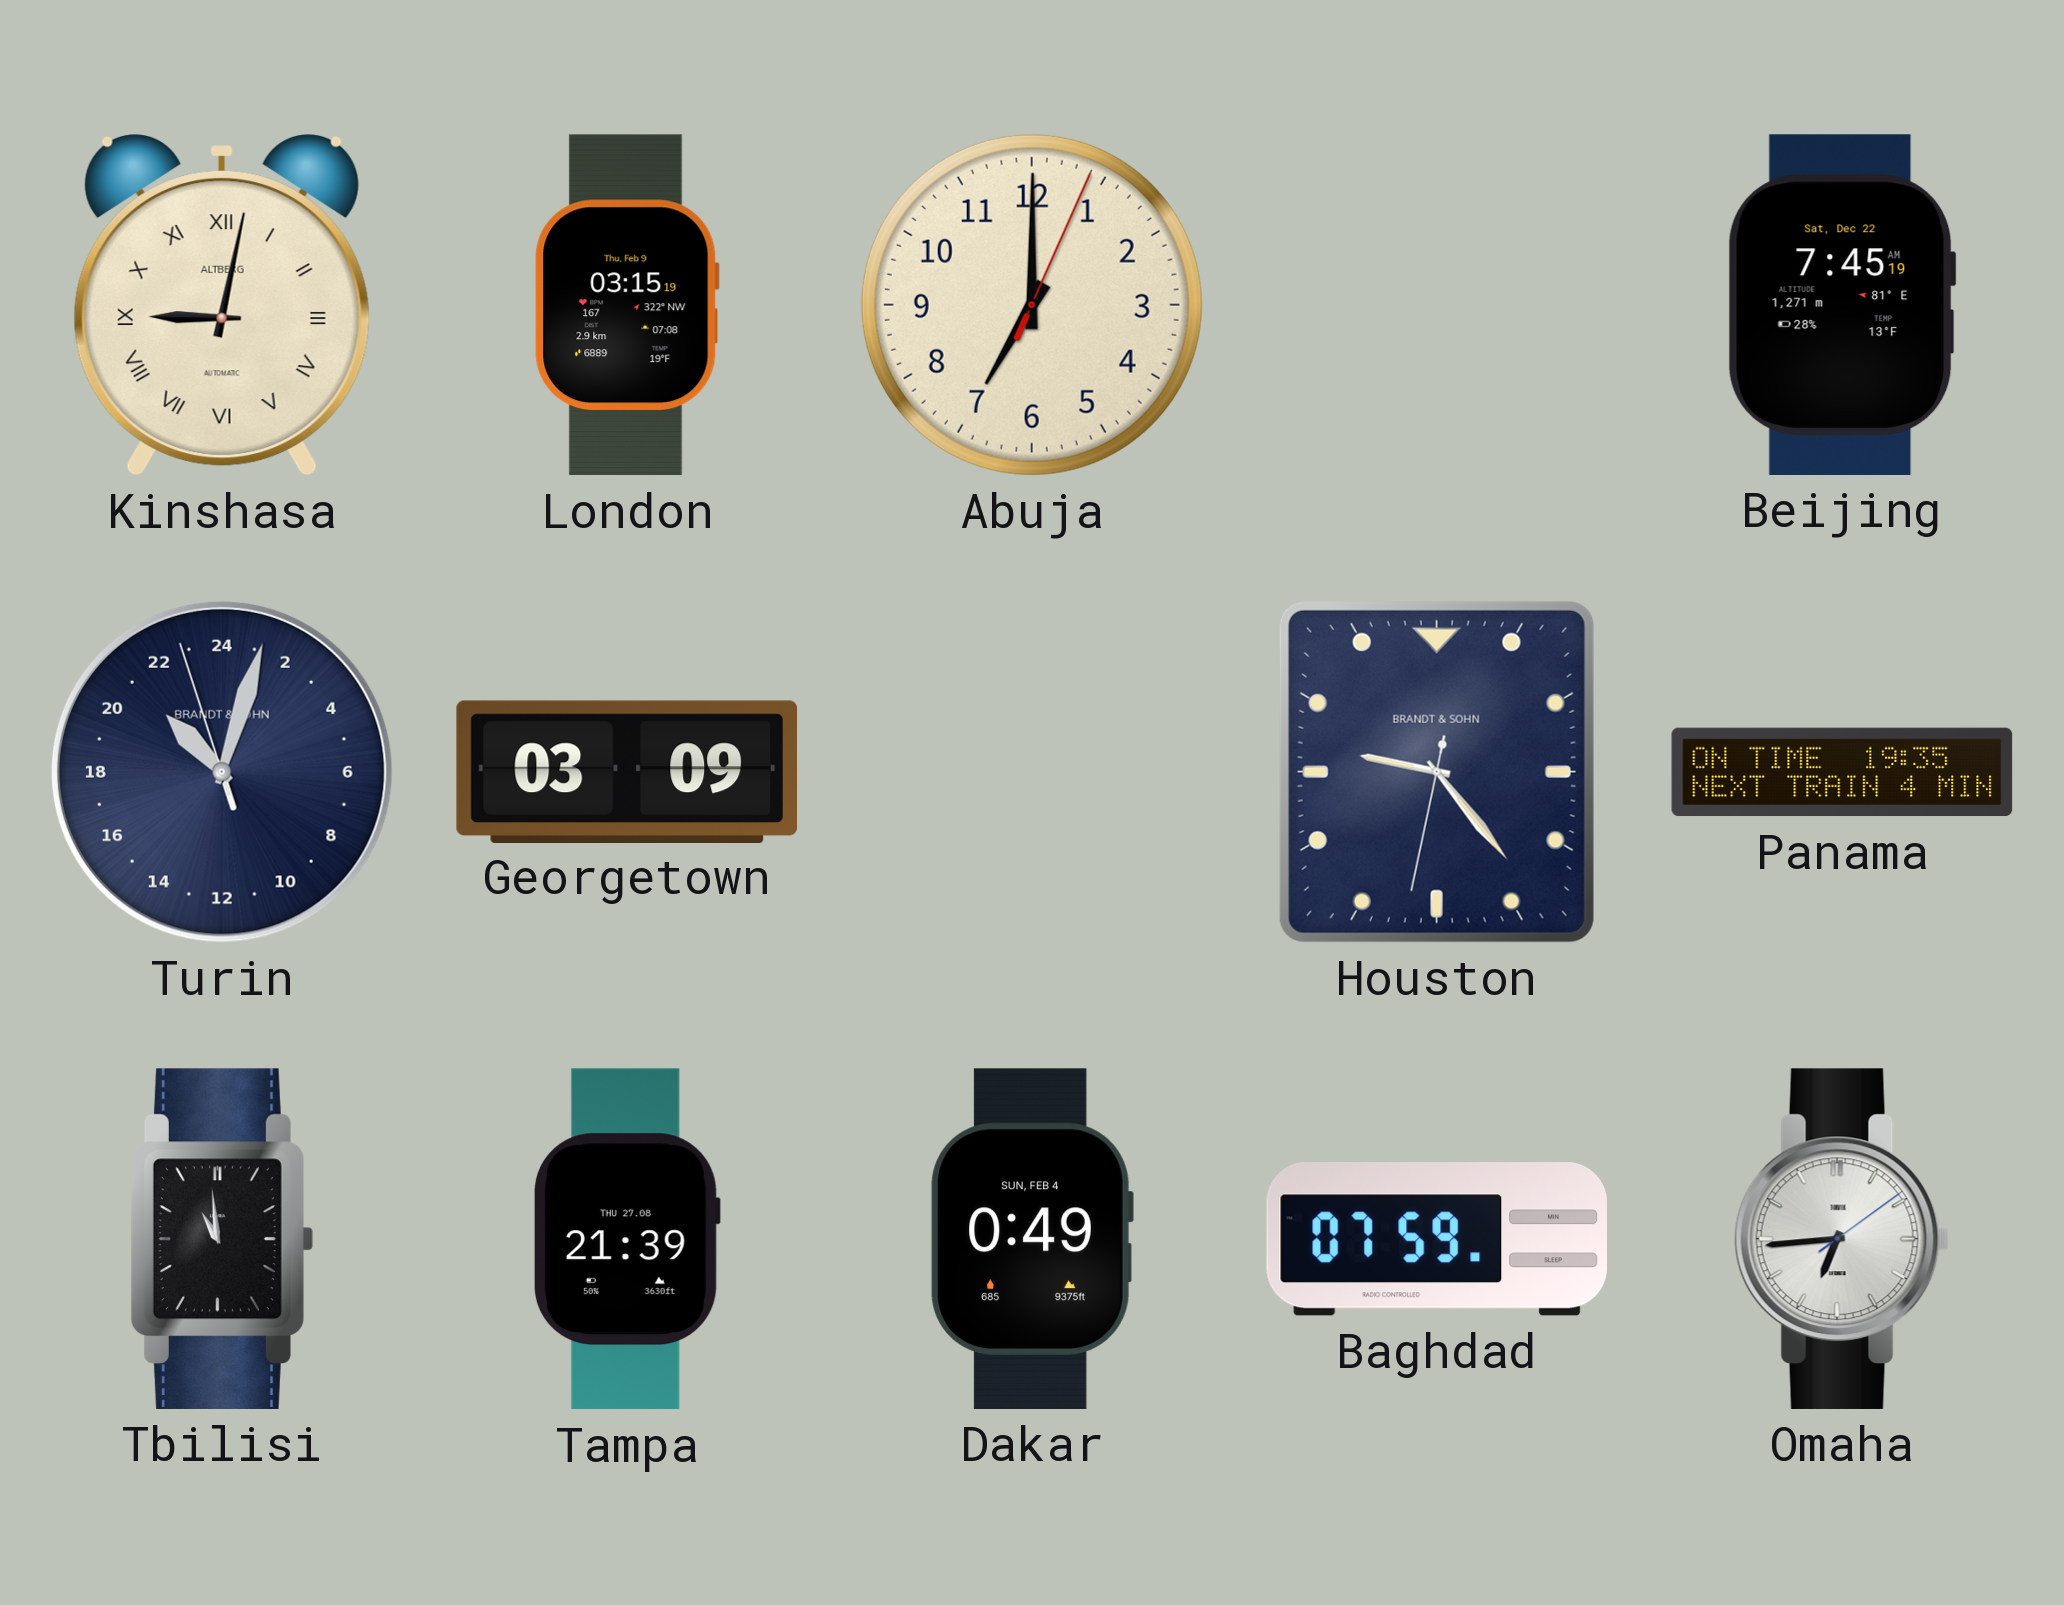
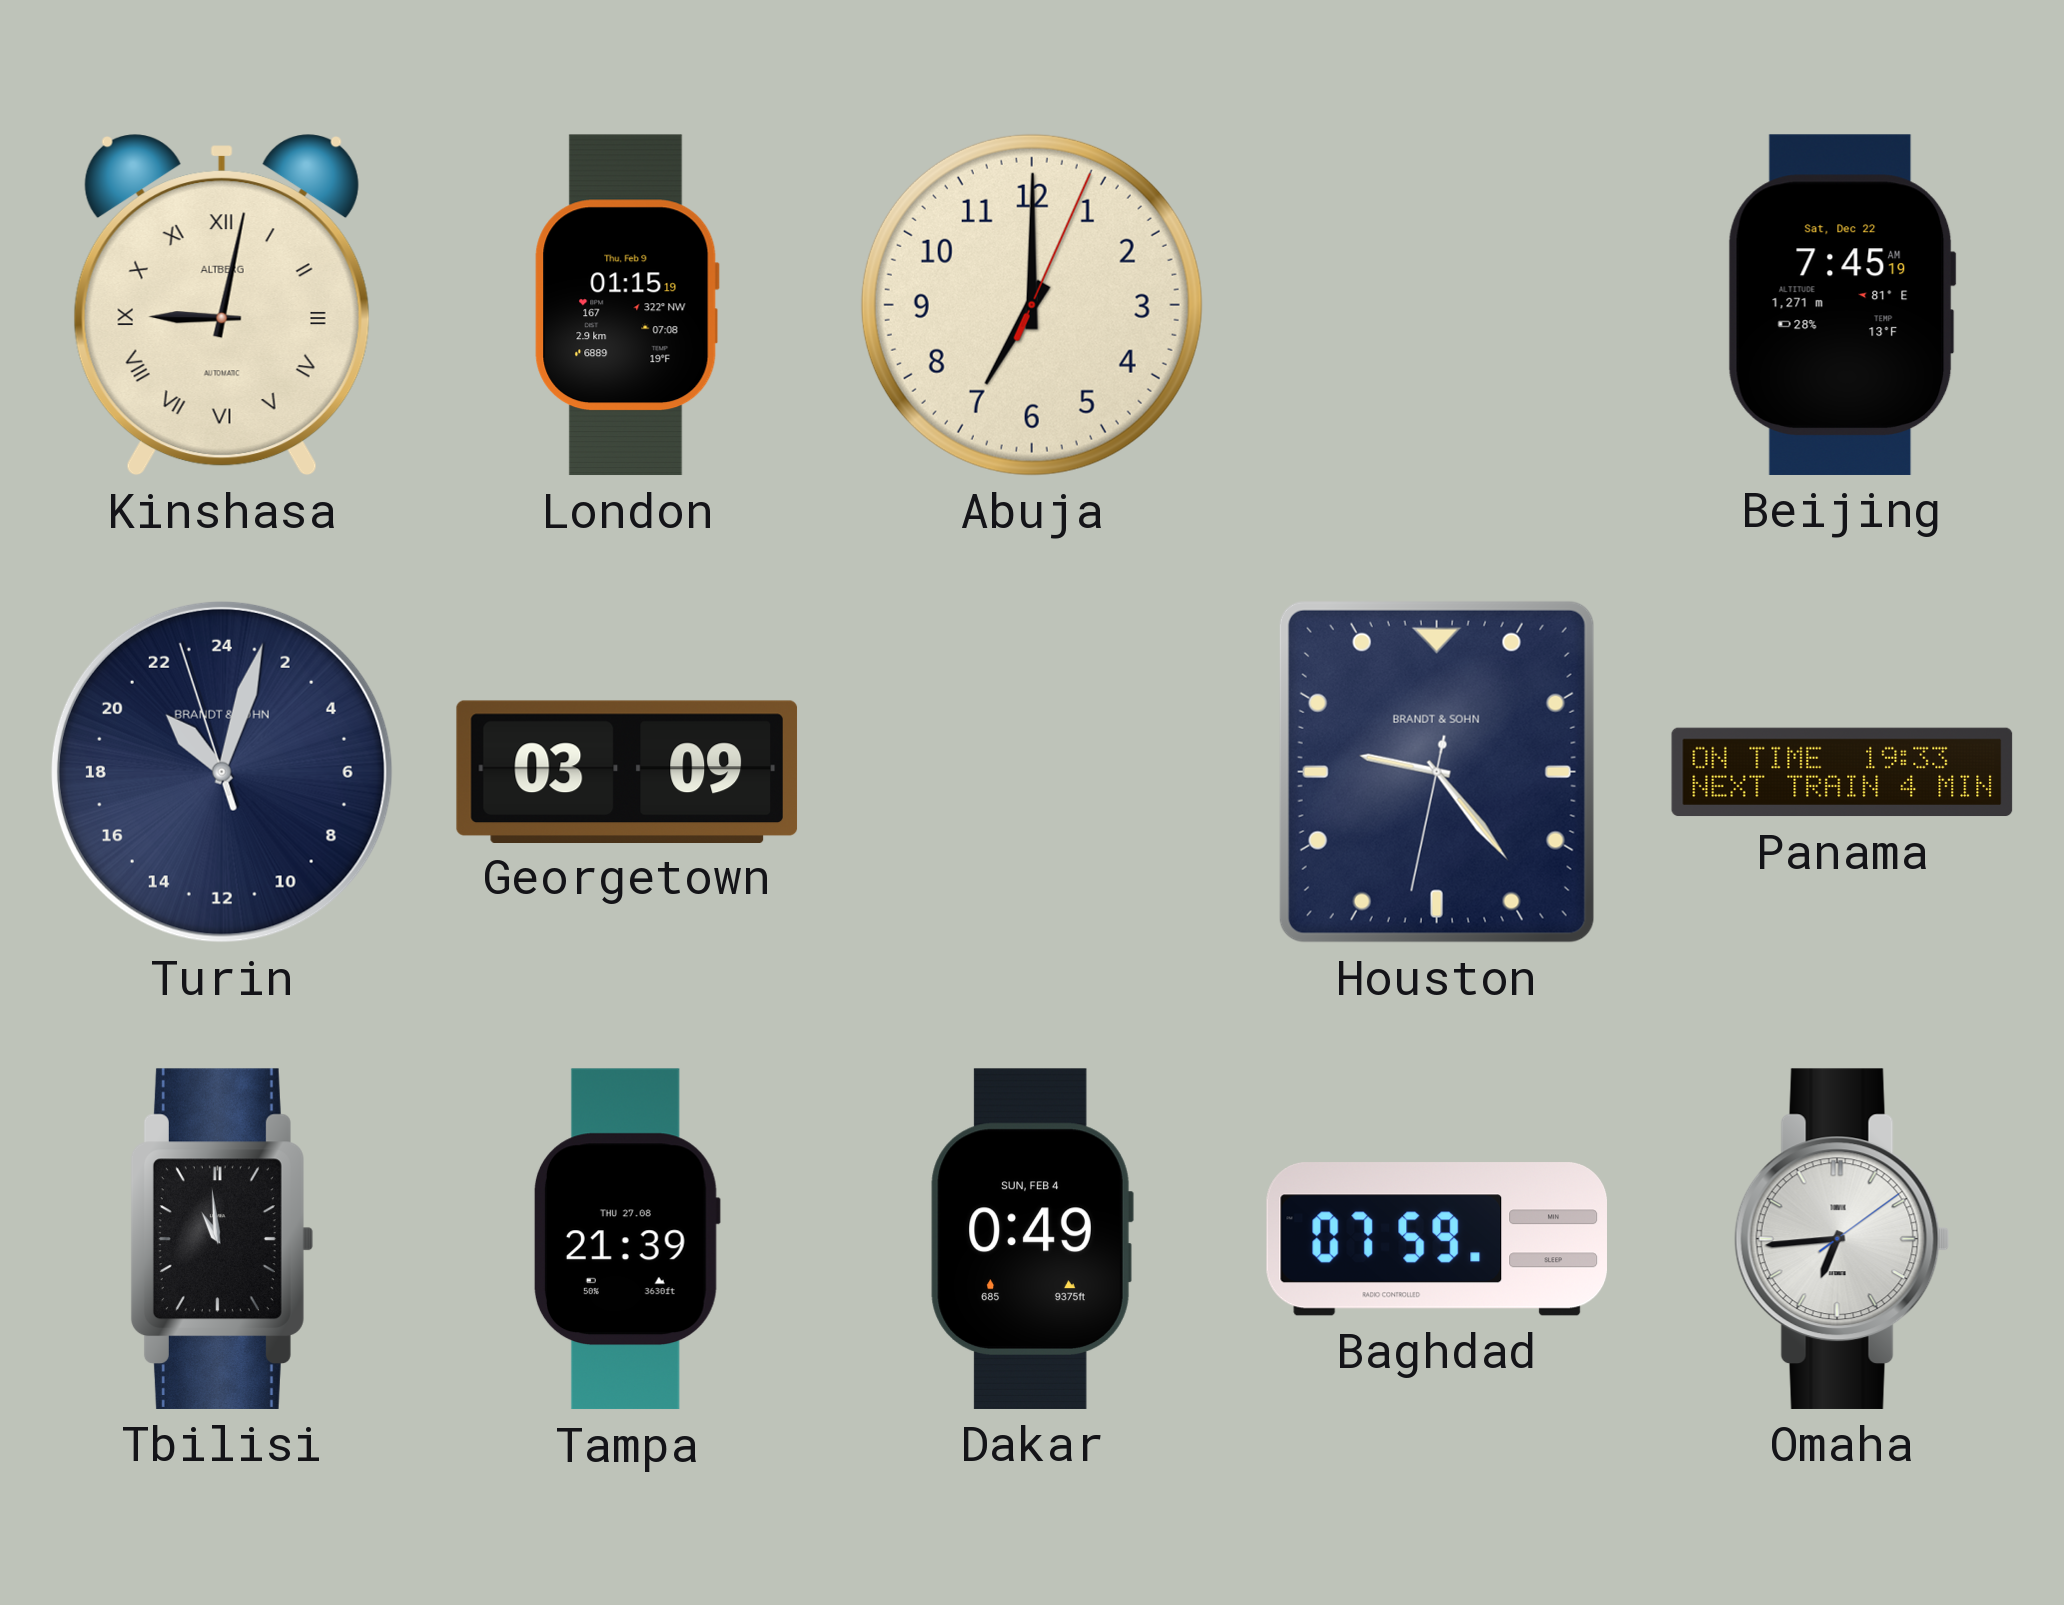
London: 03:15 -> 01:15 (627, 305)
Panama: 19:35 -> 19:33 (1842, 772)
